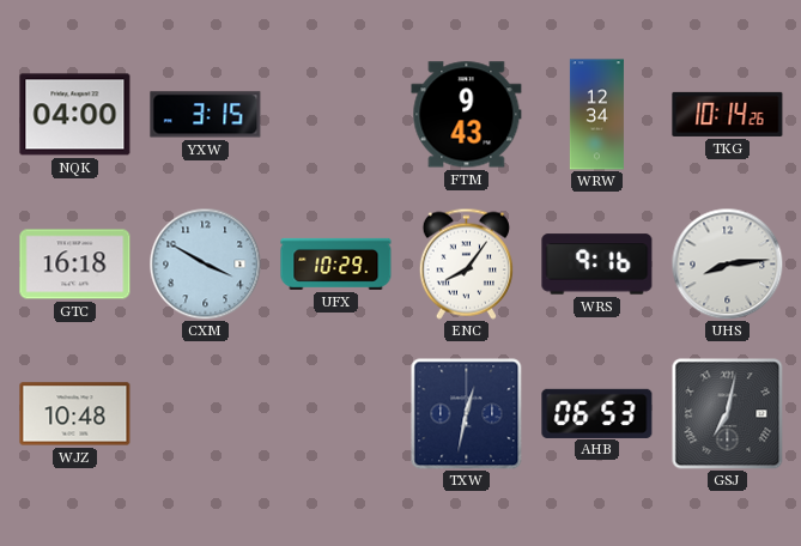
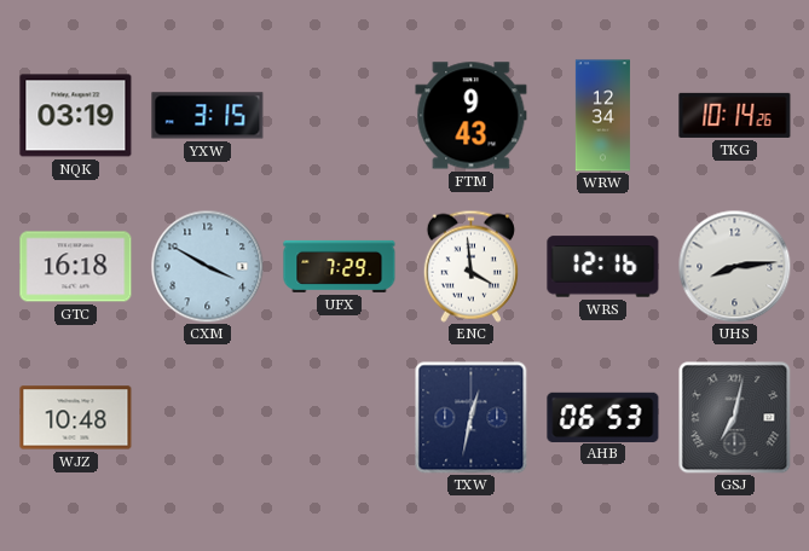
NQK: 04:00 -> 03:19 (76, 116)
UFX: 10:29 -> 7:29 (340, 266)
ENC: 8:06 -> 3:59 (470, 266)
WRS: 9:16 -> 12:16 (603, 267)
